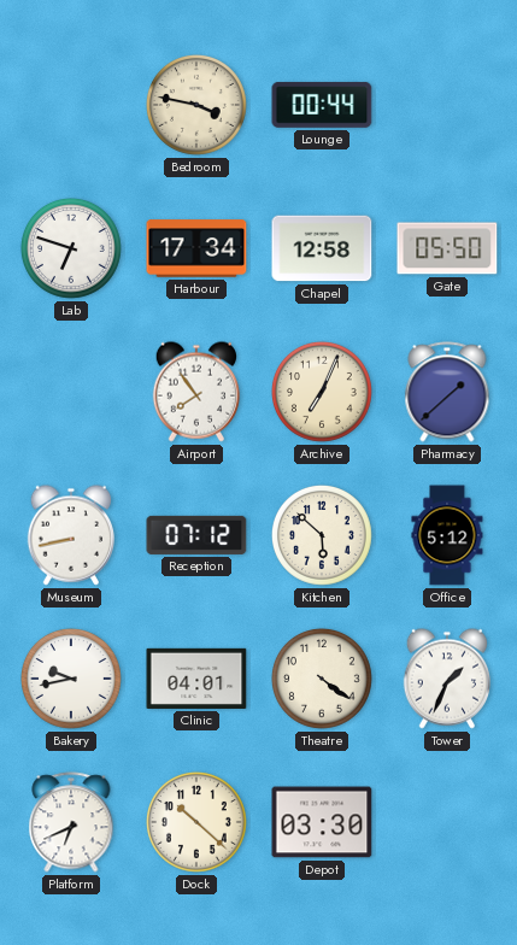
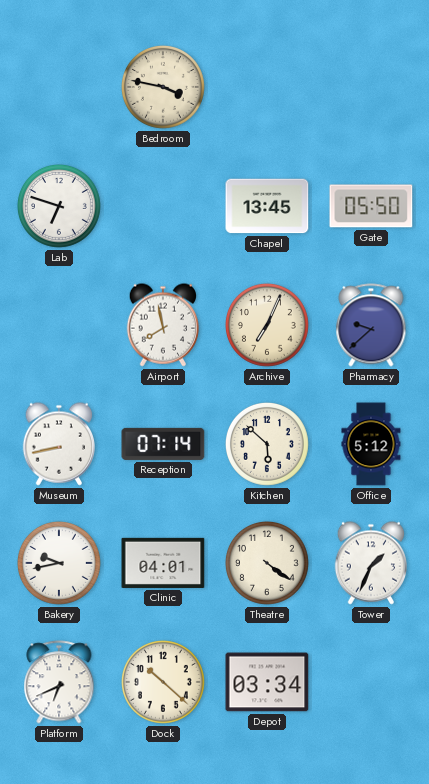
Lounge: 00:44 -> none (322, 105)
Harbour: 17:34 -> none (196, 248)
Chapel: 12:58 -> 13:45 (267, 206)
Airport: 7:54 -> 7:58 (162, 325)
Pharmacy: 1:38 -> 9:38 (371, 325)
Reception: 07:12 -> 07:14 (163, 444)
Depot: 03:30 -> 03:34 (267, 682)
